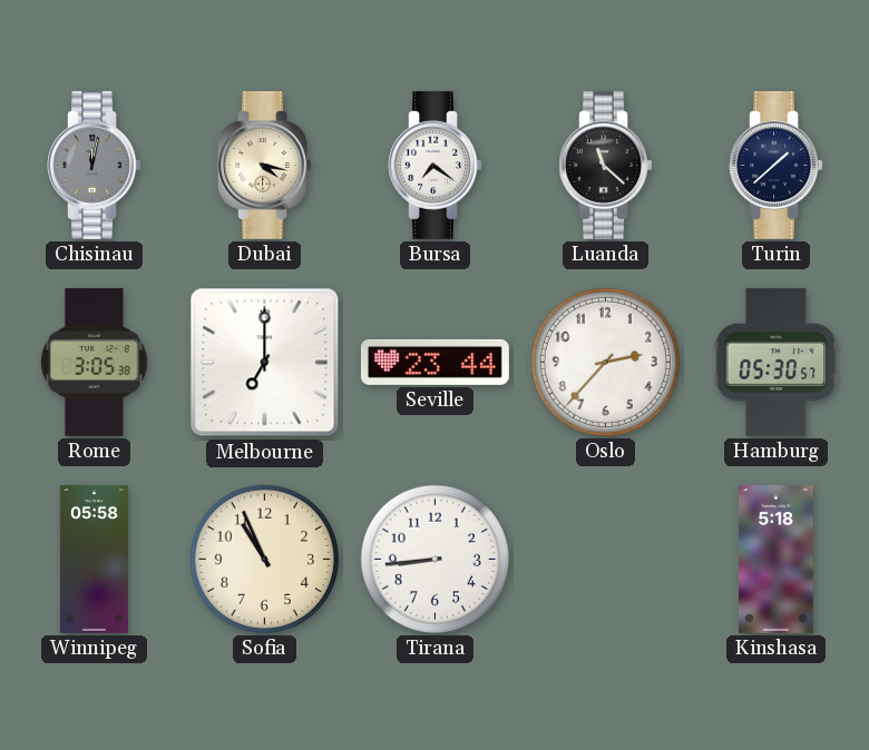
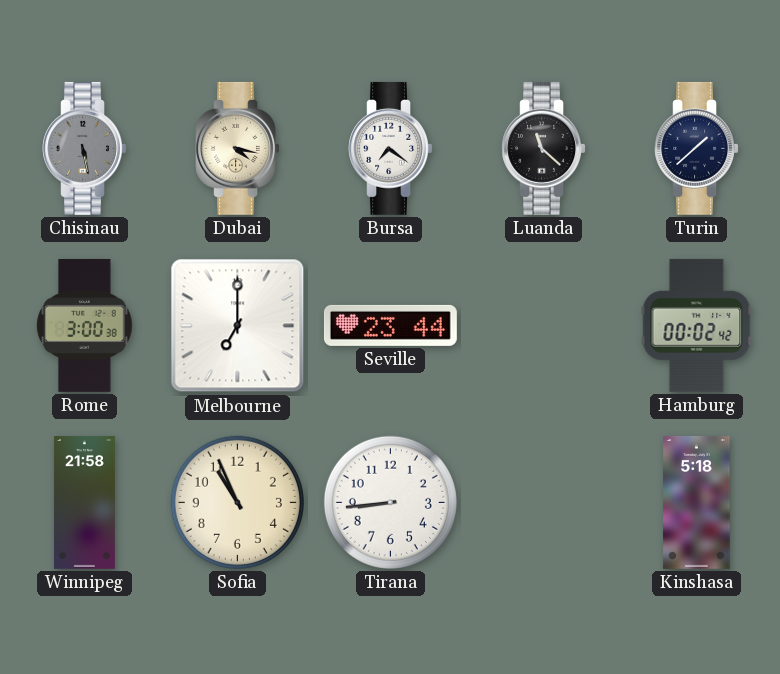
Chisinau: 12:02 -> 5:28 (84, 148)
Rome: 3:05 -> 3:00 (85, 325)
Oslo: 2:37 -> none (605, 362)
Hamburg: 05:30 -> 00:02 (697, 325)
Winnipeg: 05:58 -> 21:58 (84, 502)
